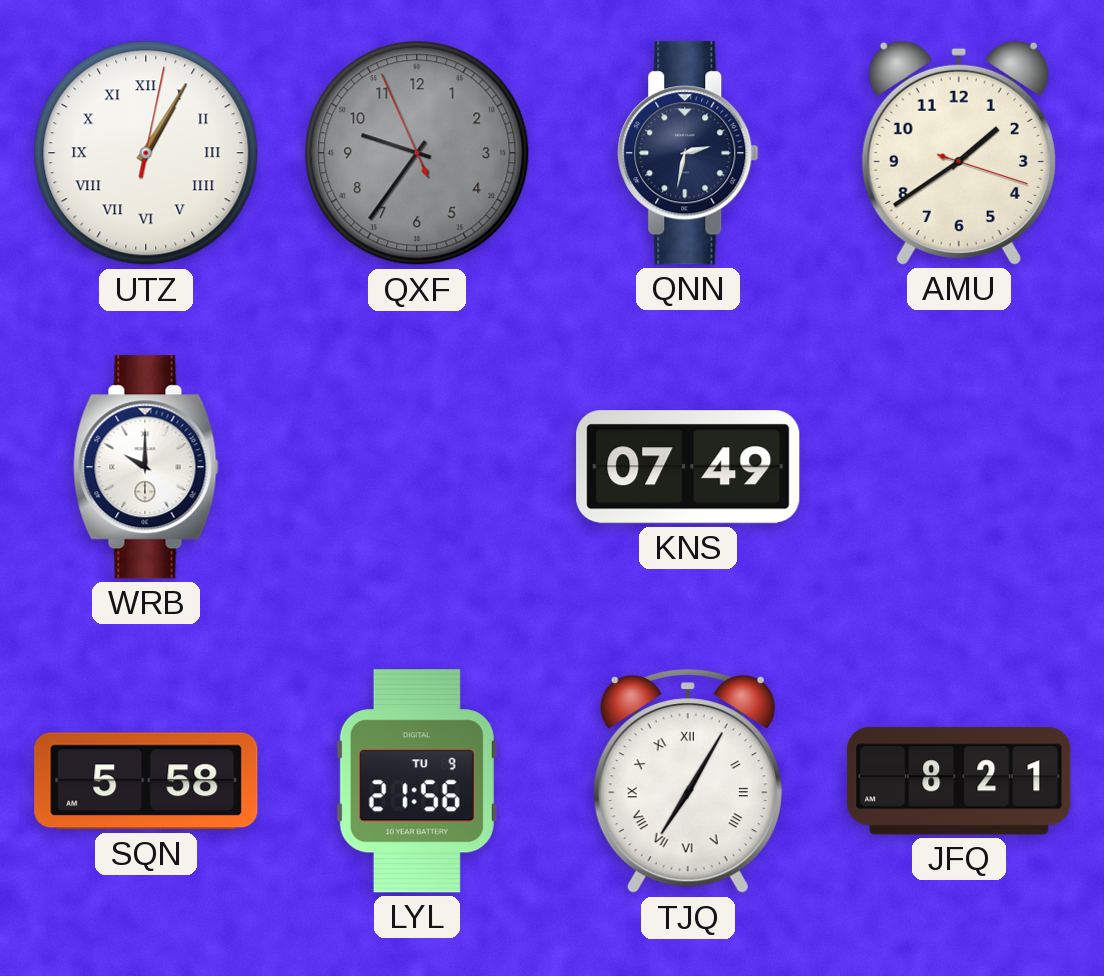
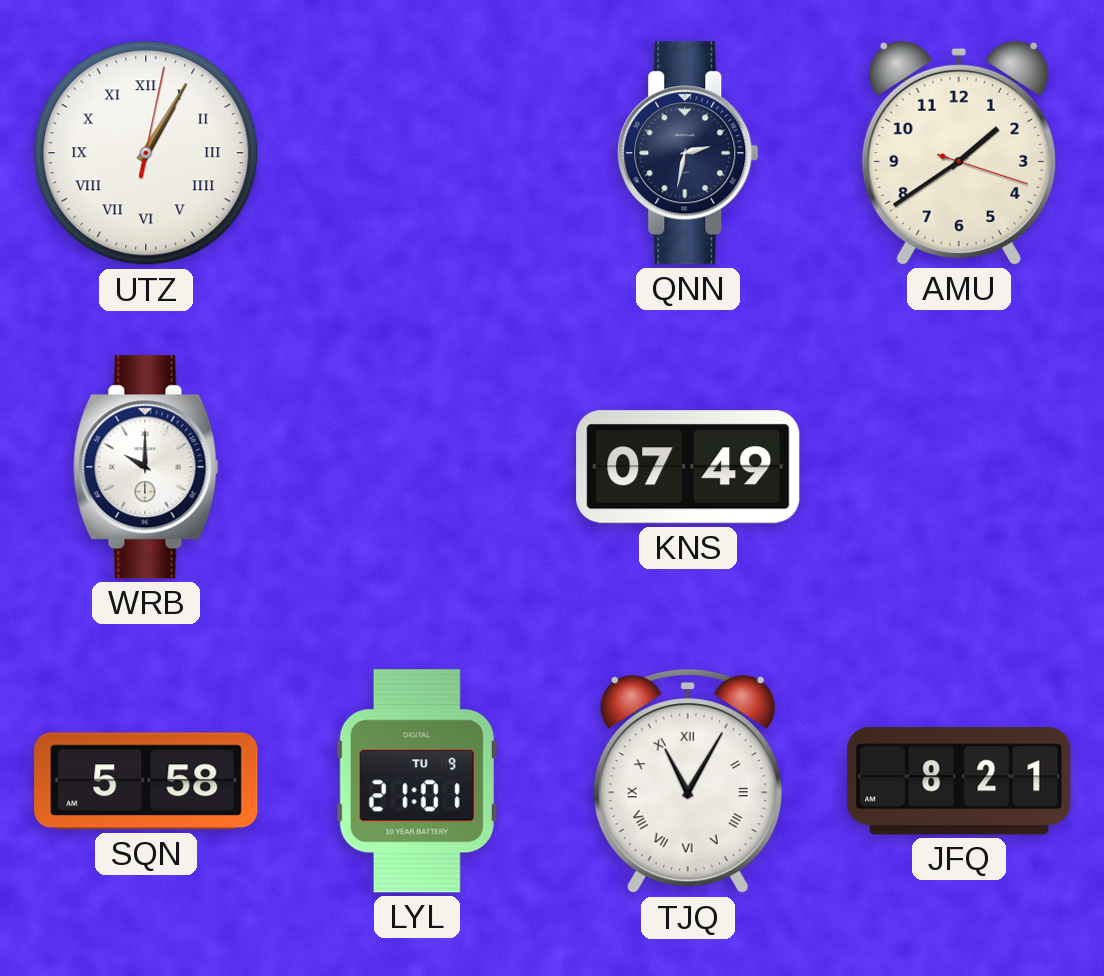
QXF: 9:35 -> none (417, 153)
LYL: 21:56 -> 21:01 (417, 781)
TJQ: 7:05 -> 11:05 (688, 782)
